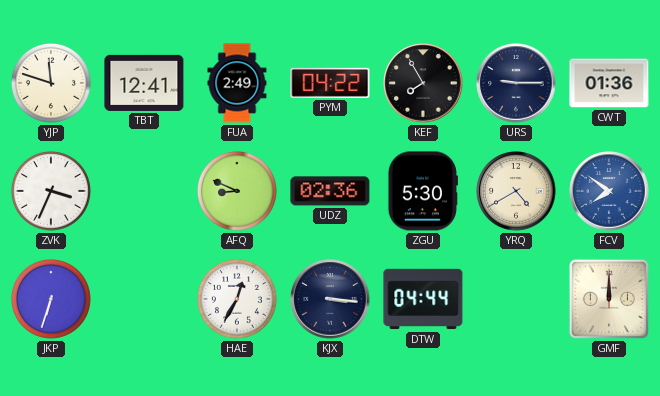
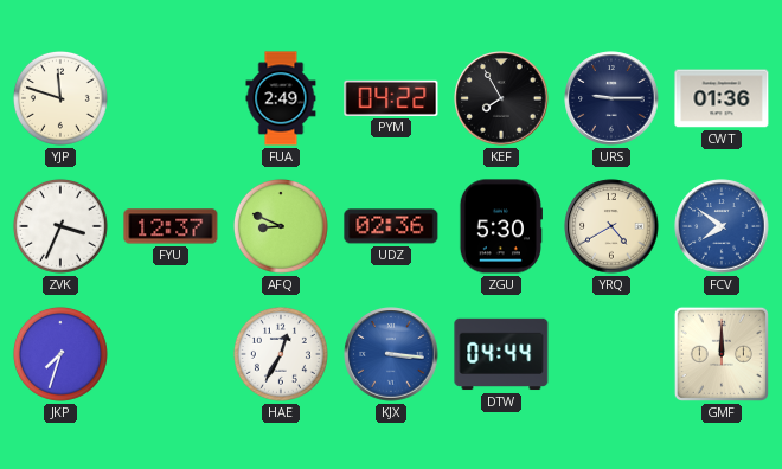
TBT: 12:41 -> none (144, 83)
FYU: none -> 12:37 (171, 226)
JKP: 6:33 -> 7:33 (60, 354)
KJX dial: navy -> blue (391, 354)
